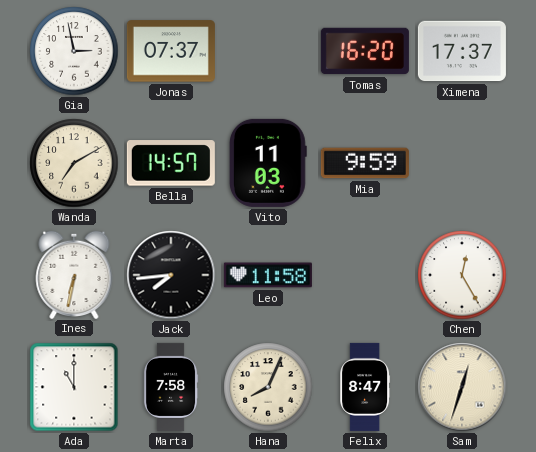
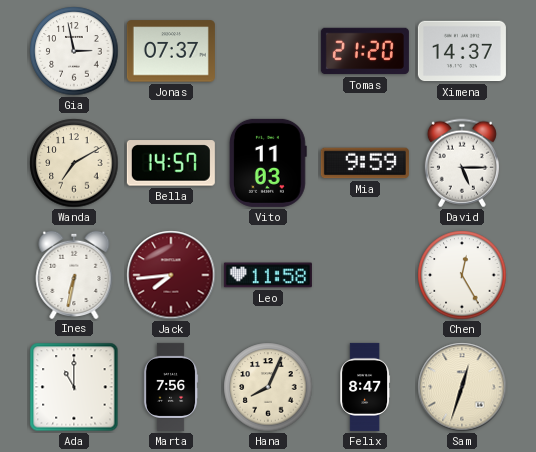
Tomas: 16:20 -> 21:20 (365, 51)
Ximena: 17:37 -> 14:37 (462, 51)
David: none -> 5:15 (462, 163)
Jack dial: black -> burgundy (171, 275)
Marta: 7:58 -> 7:56 (171, 387)
